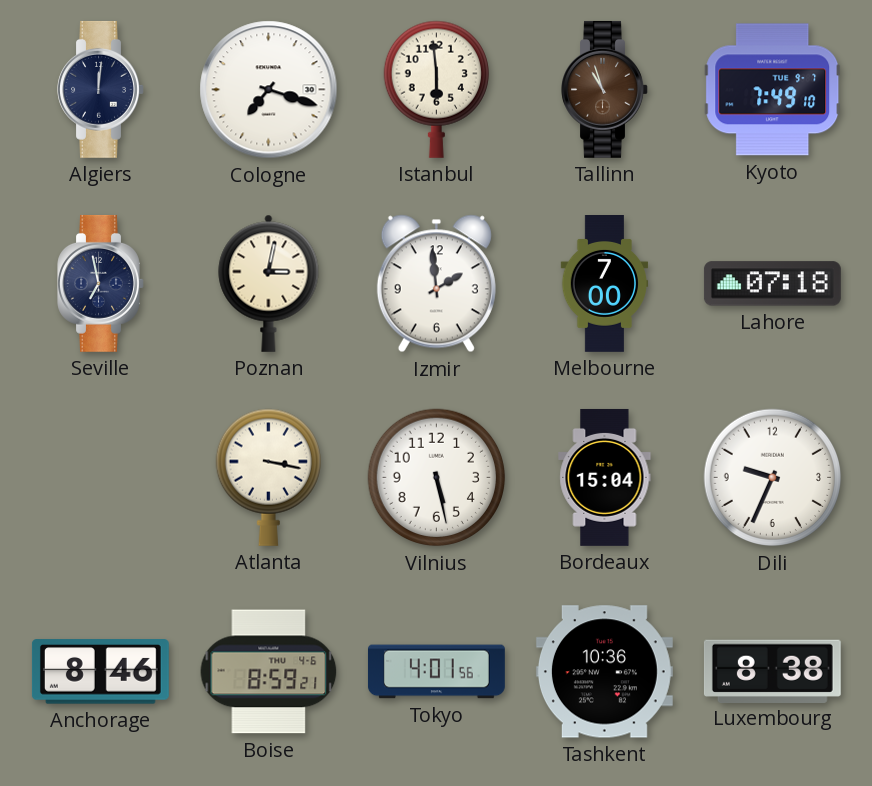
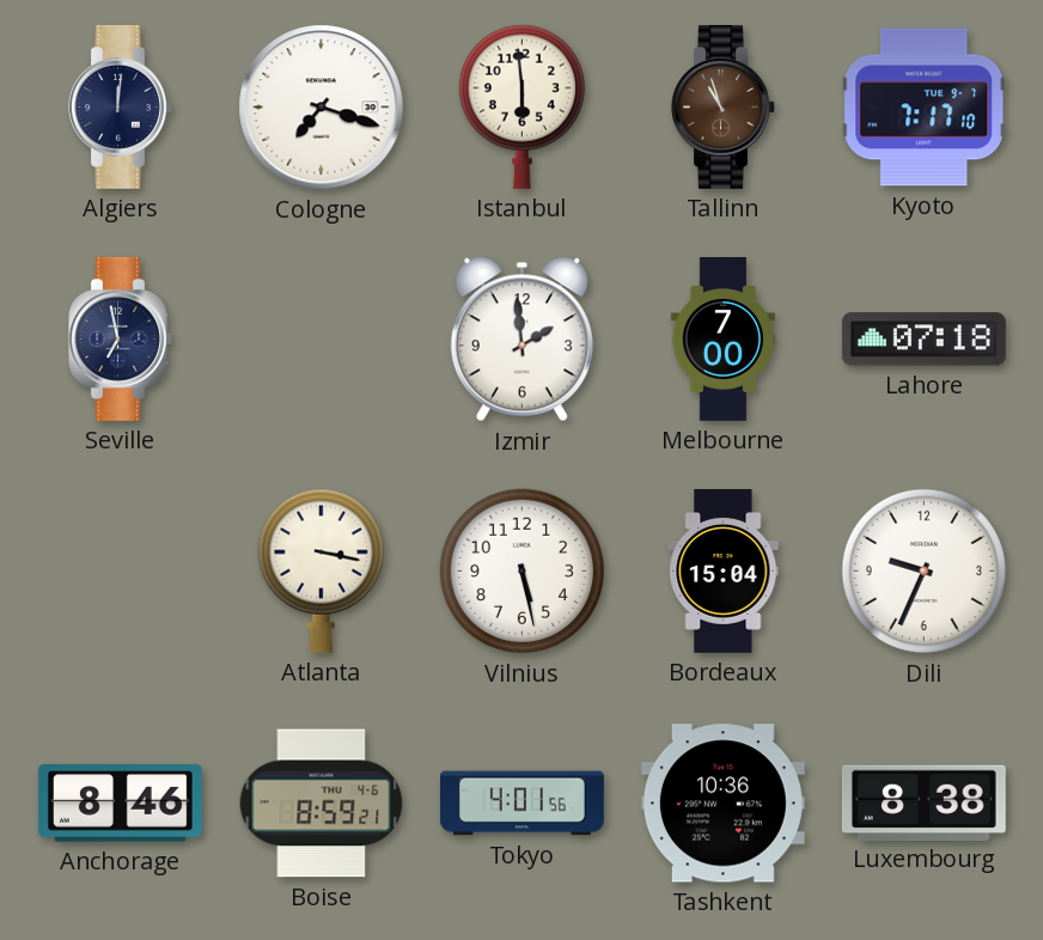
Kyoto: 7:49 -> 7:17 (925, 108)
Poznan: 3:02 -> none (269, 283)
